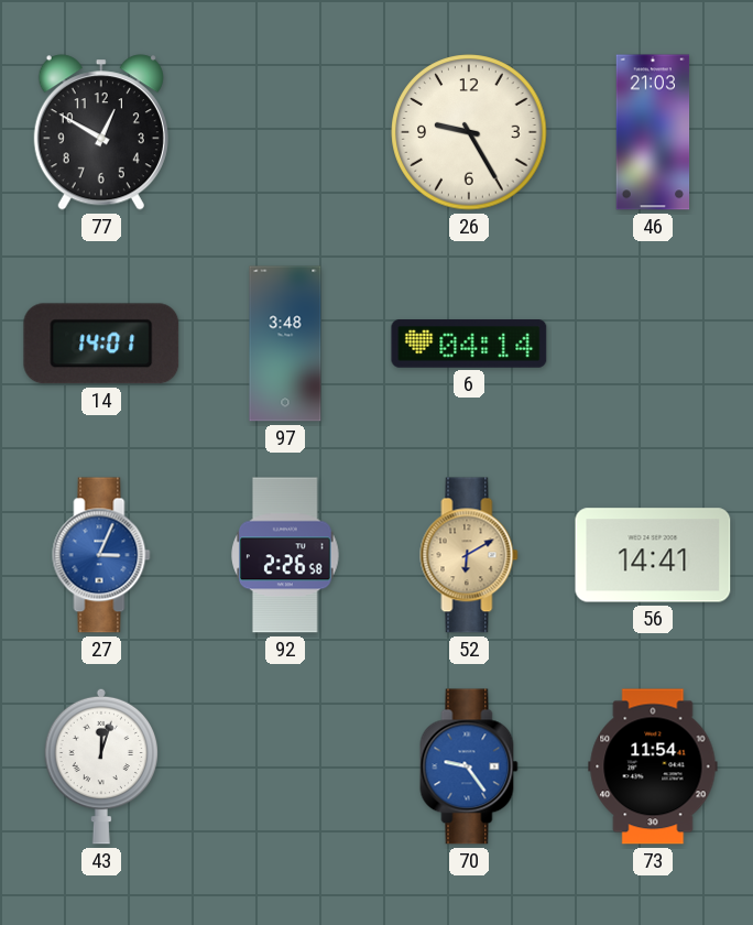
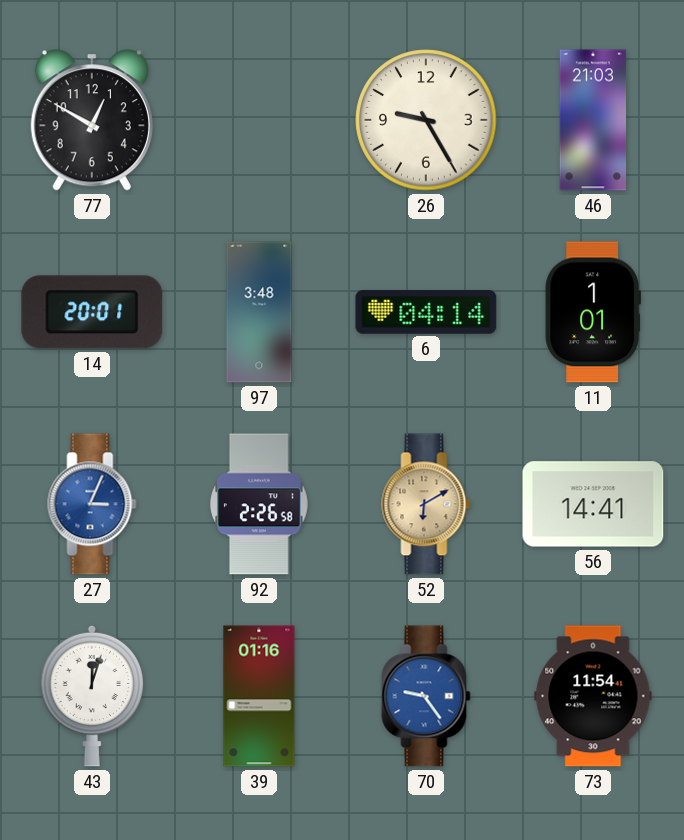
14: 14:01 -> 20:01 (92, 312)
11: none -> 1:01 (593, 312)
39: none -> 01:16 (259, 696)
